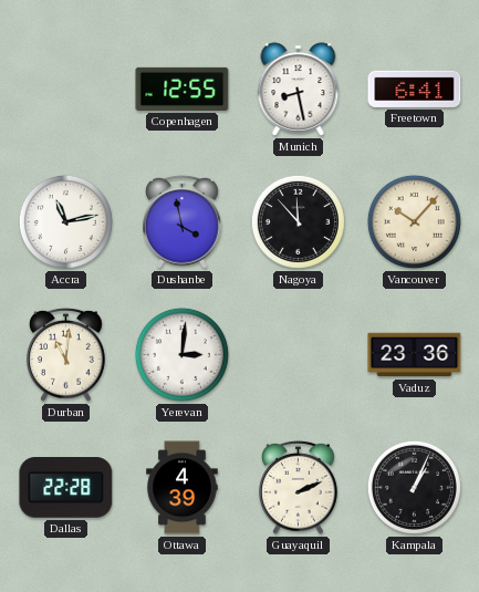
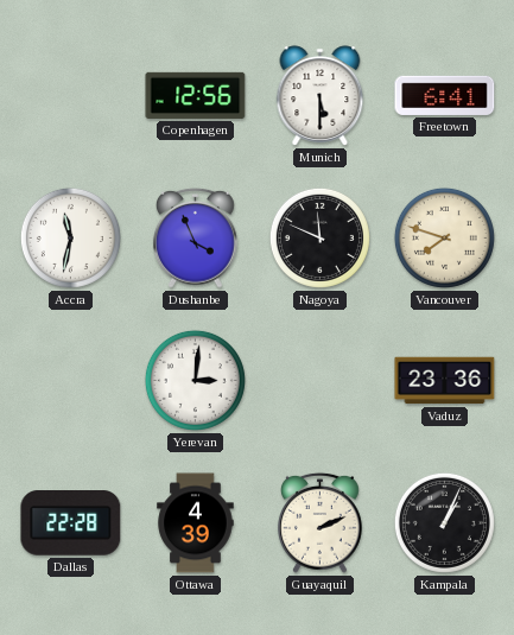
Copenhagen: 12:55 -> 12:56 (196, 95)
Munich: 8:28 -> 5:30 (321, 96)
Accra: 11:13 -> 11:32 (70, 237)
Dushanbe: 3:58 -> 3:56 (196, 237)
Nagoya: 11:53 -> 11:49 (319, 237)
Vancouver: 10:07 -> 7:48 (444, 237)
Durban: 11:01 -> none (66, 354)
